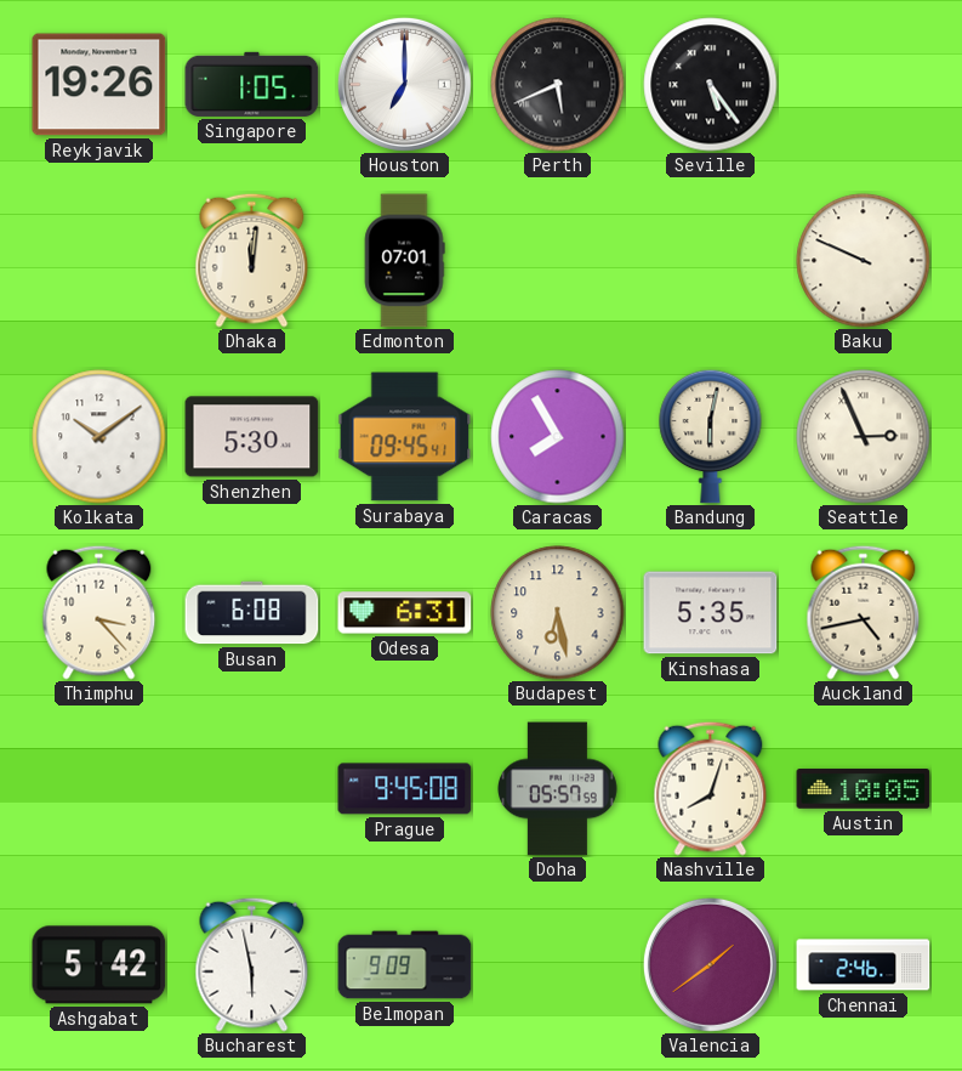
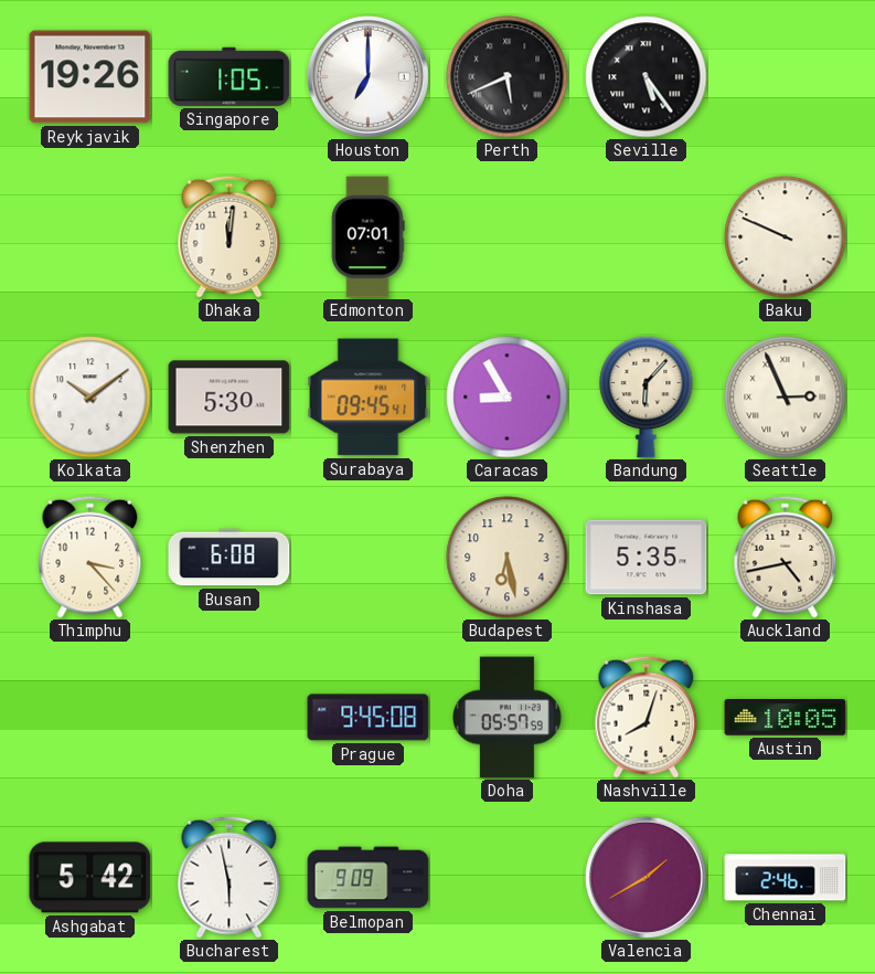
Caracas: 7:55 -> 8:55 (508, 398)
Bandung: 6:02 -> 6:07 (647, 396)
Odesa: 6:31 -> none (405, 613)
Valencia: 1:39 -> 1:40 (645, 877)
